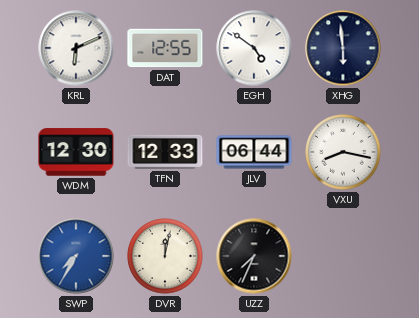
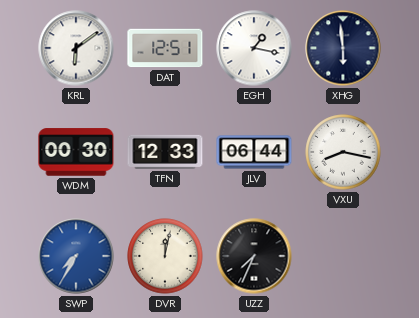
KRL: 6:11 -> 6:09 (76, 48)
DAT: 12:55 -> 12:51 (165, 48)
EGH: 4:51 -> 1:17 (254, 48)
WDM: 12:30 -> 00:30 (76, 152)
